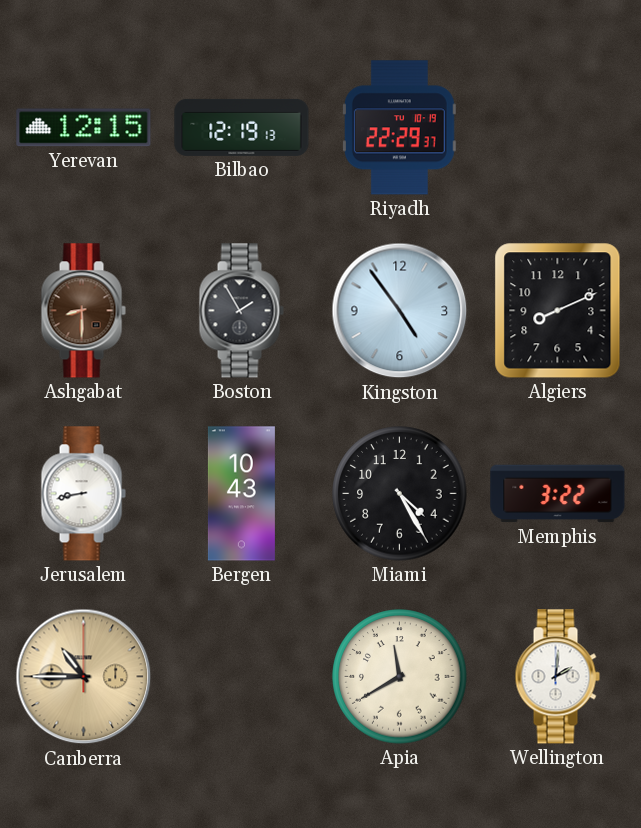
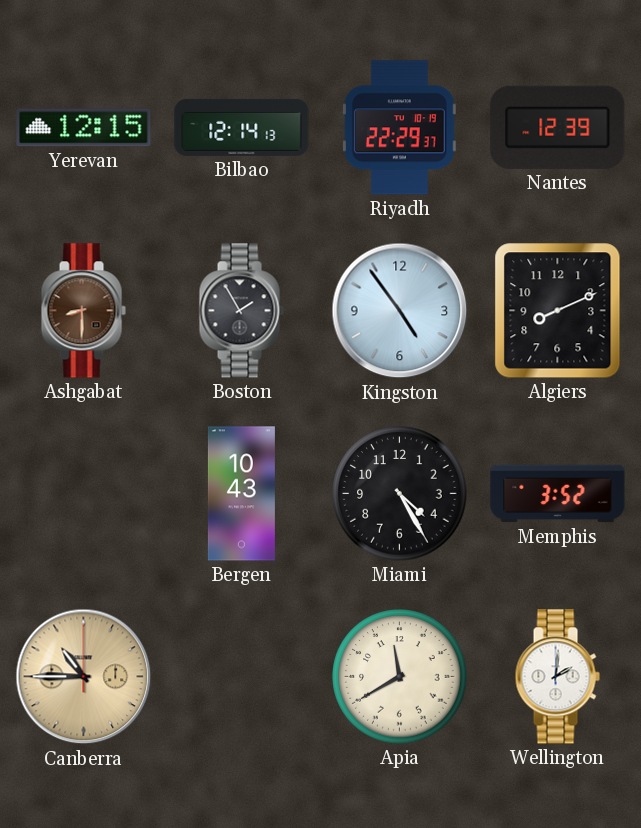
Bilbao: 12:19 -> 12:14 (242, 127)
Nantes: none -> 12:39 (558, 127)
Jerusalem: 8:43 -> none (83, 494)
Memphis: 3:22 -> 3:52 (558, 494)
